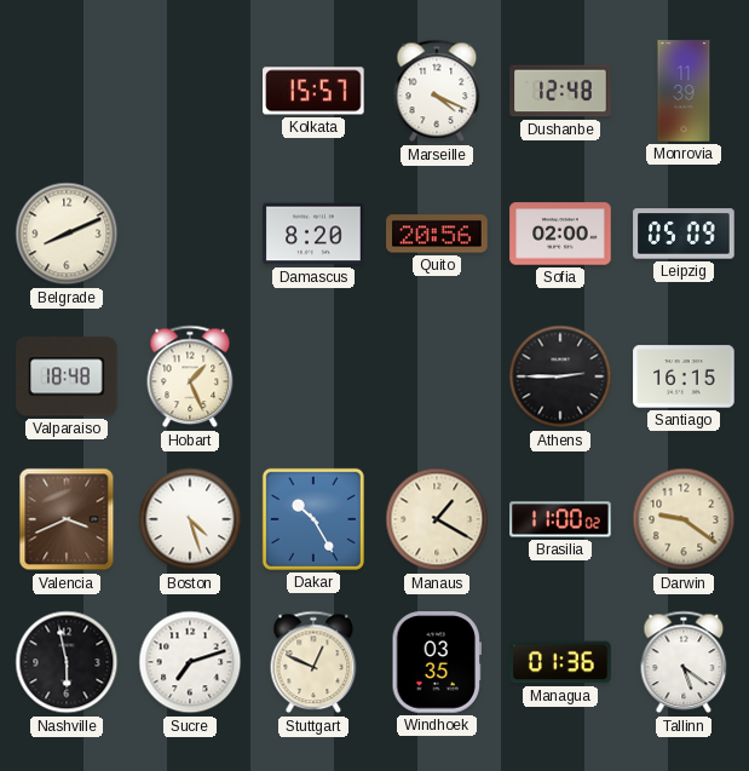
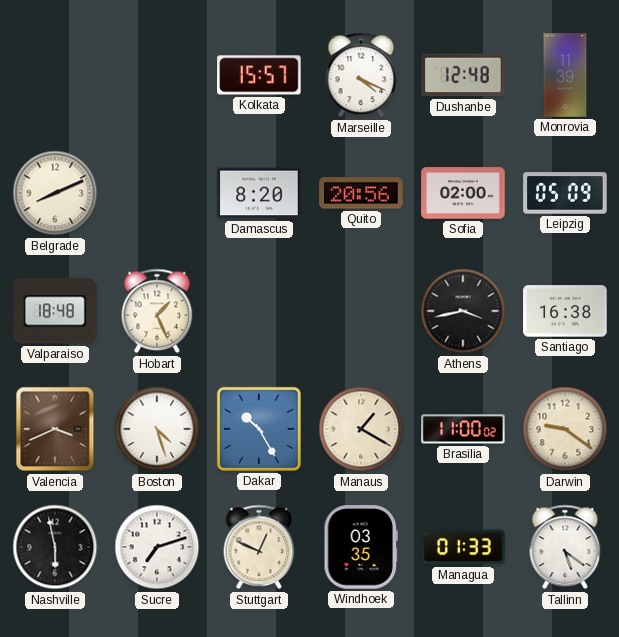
Athens: 2:45 -> 3:43 (463, 311)
Santiago: 16:15 -> 16:38 (565, 311)
Managua: 01:36 -> 01:33 (463, 547)
